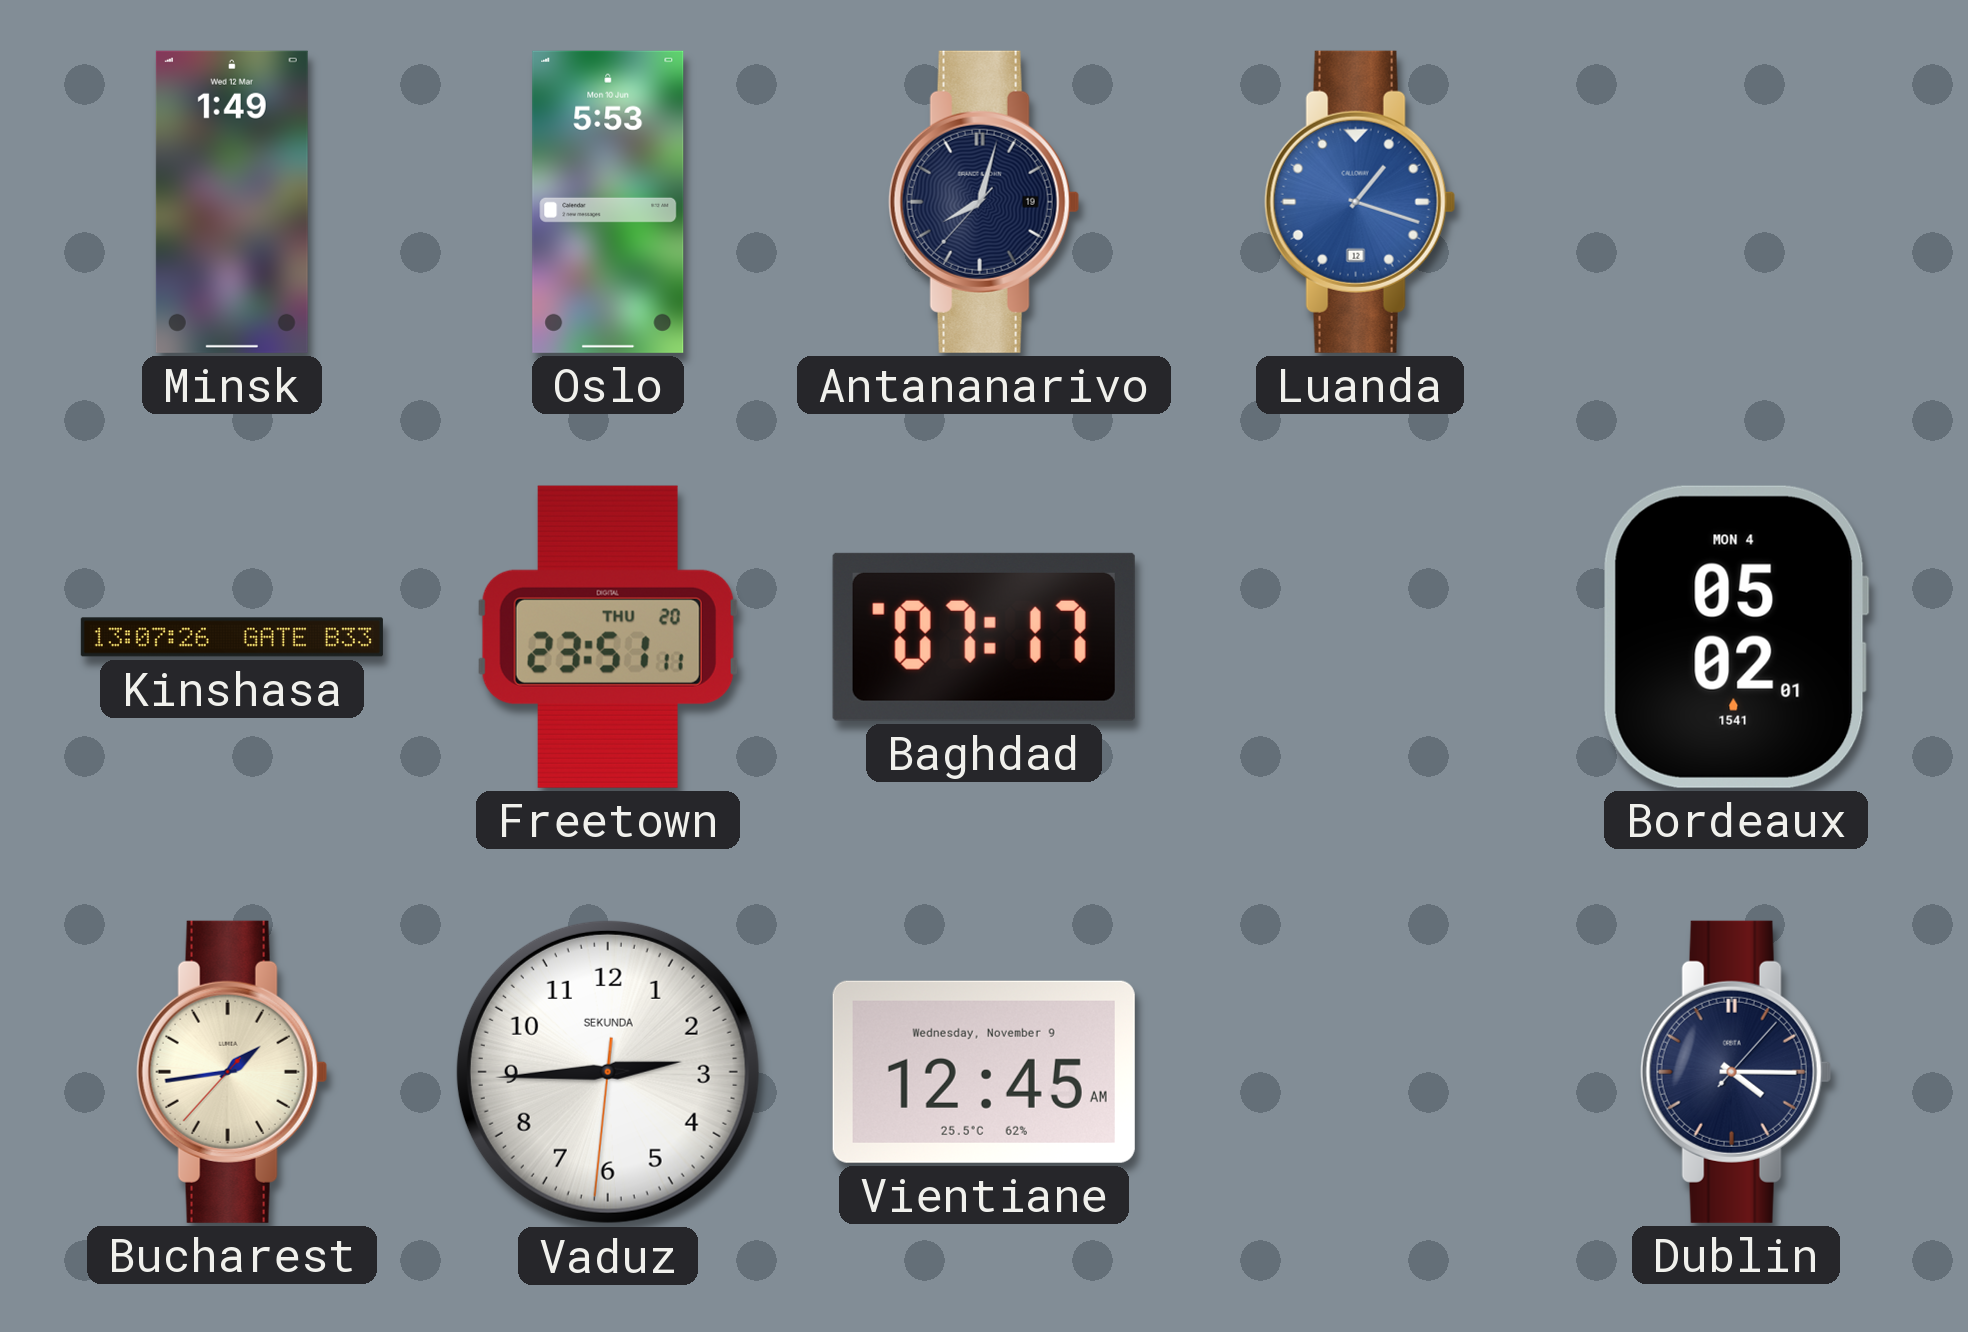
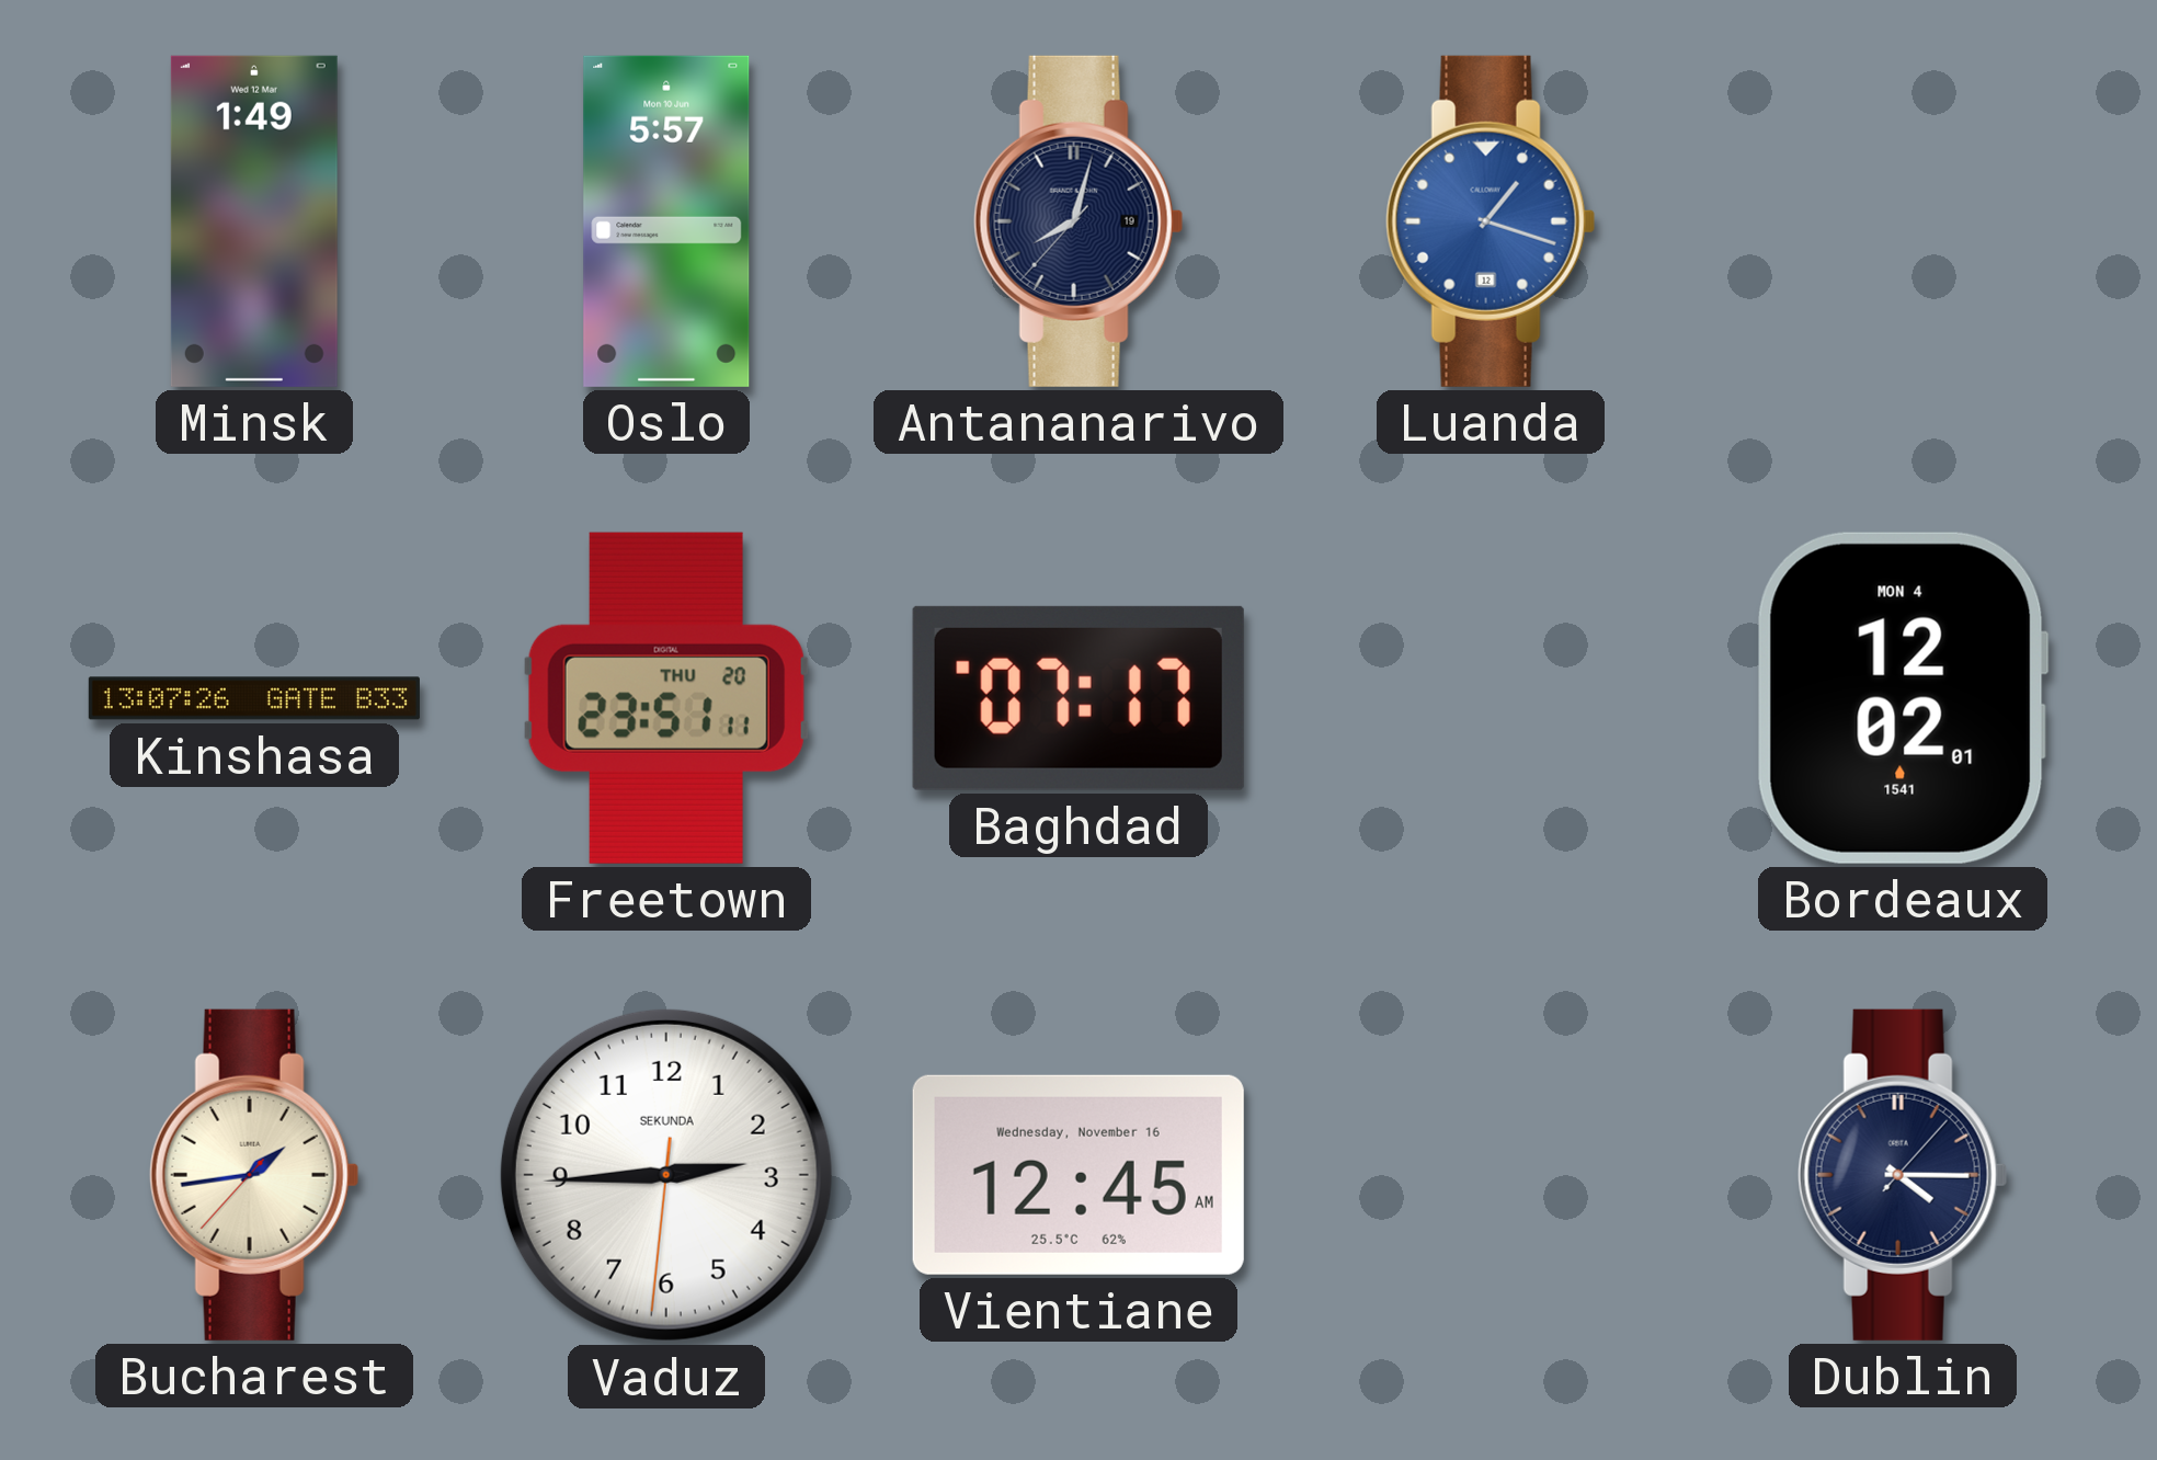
Oslo: 5:53 -> 5:57 (666, 221)
Bordeaux: 05:02 -> 12:02 (1903, 698)
Vientiane date: Wednesday, November 9 -> Wednesday, November 16 (1078, 1175)
